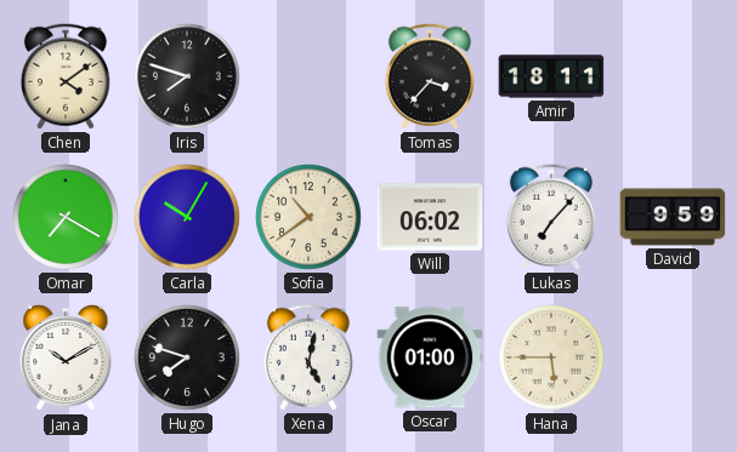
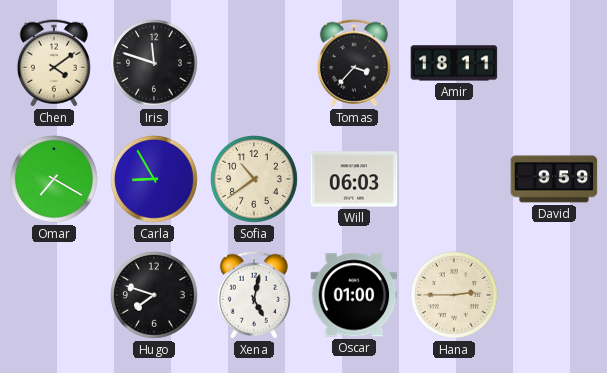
Iris: 7:48 -> 11:48 (155, 64)
Carla: 10:05 -> 8:55 (155, 180)
Will: 06:02 -> 06:03 (354, 179)
Lukas: 7:07 -> none (551, 217)
Jana: 10:10 -> none (66, 357)
Hana: 5:45 -> 2:45 (455, 296)
